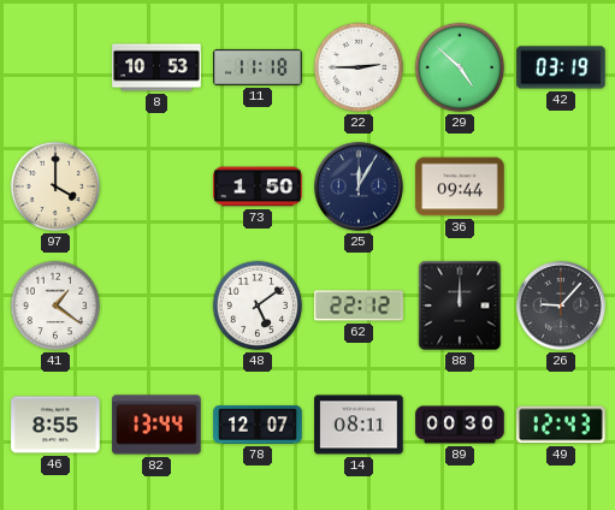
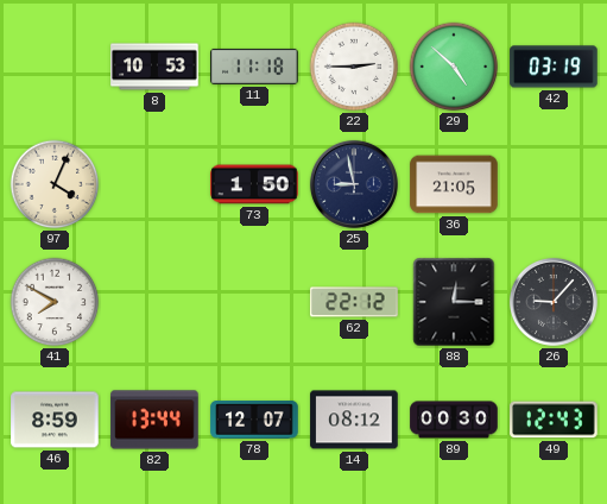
97: 4:00 -> 4:04 (55, 184)
25: 12:05 -> 8:58 (354, 184)
36: 09:44 -> 21:05 (454, 184)
41: 1:21 -> 7:50 (55, 302)
48: 5:09 -> none (258, 306)
88: 12:00 -> 12:15 (454, 302)
46: 8:55 -> 8:59 (55, 420)
14: 08:11 -> 08:12 (354, 420)
